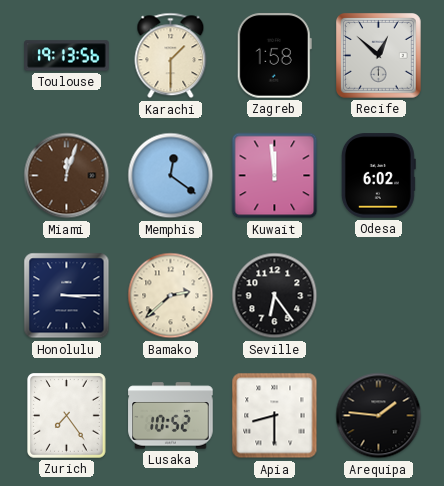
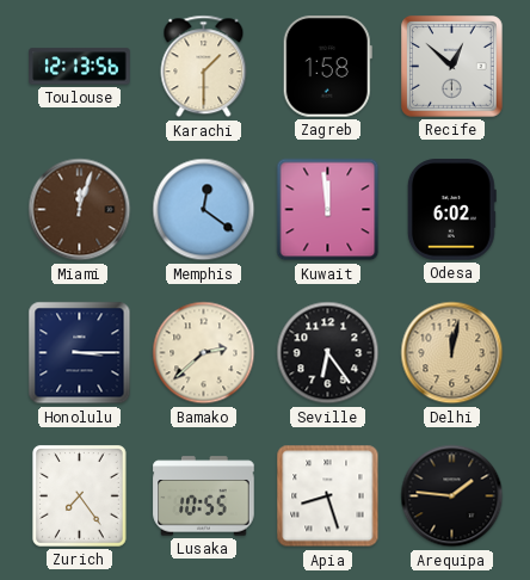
Toulouse: 19:13 -> 12:13 (80, 67)
Delhi: none -> 12:02 (452, 353)
Lusaka: 10:52 -> 10:55 (204, 496)
Apia: 8:30 -> 8:27 (328, 496)
